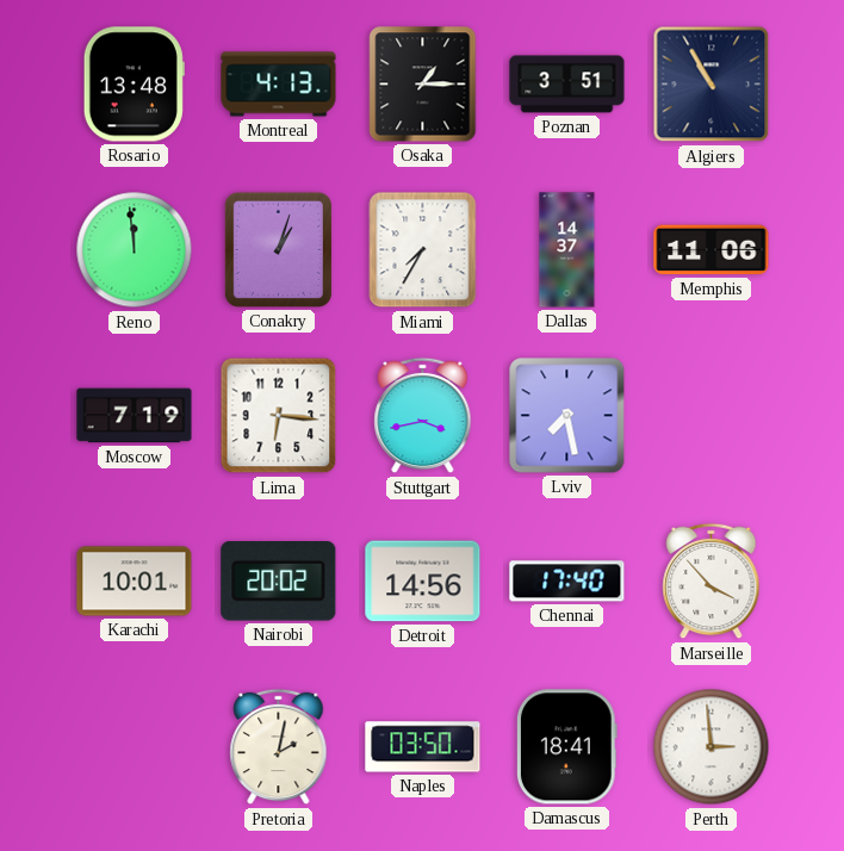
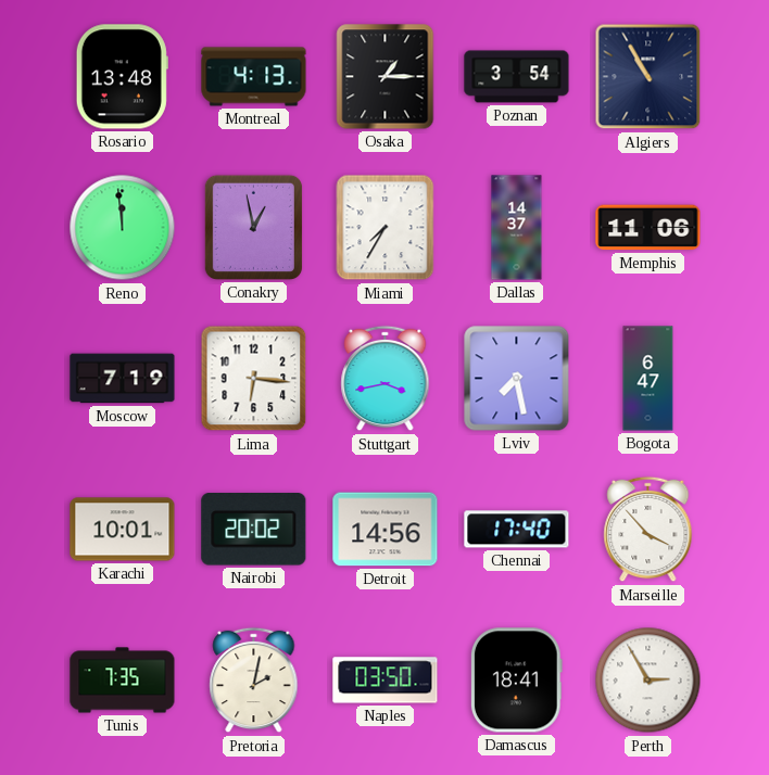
Poznan: 3:51 -> 3:54 (517, 77)
Conakry: 1:03 -> 12:58 (253, 227)
Bogota: none -> 6:47 (648, 379)
Tunis: none -> 7:35 (123, 681)
Perth: 2:59 -> 2:55 (648, 681)
